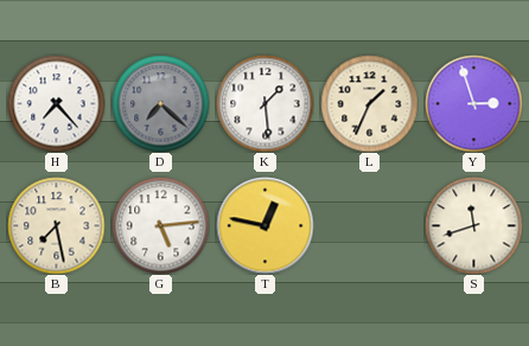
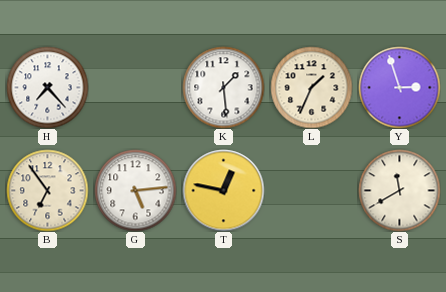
D: 7:22 -> none (160, 103)
B: 7:28 -> 6:54 (47, 190)
S: 11:42 -> 11:40 (399, 190)
